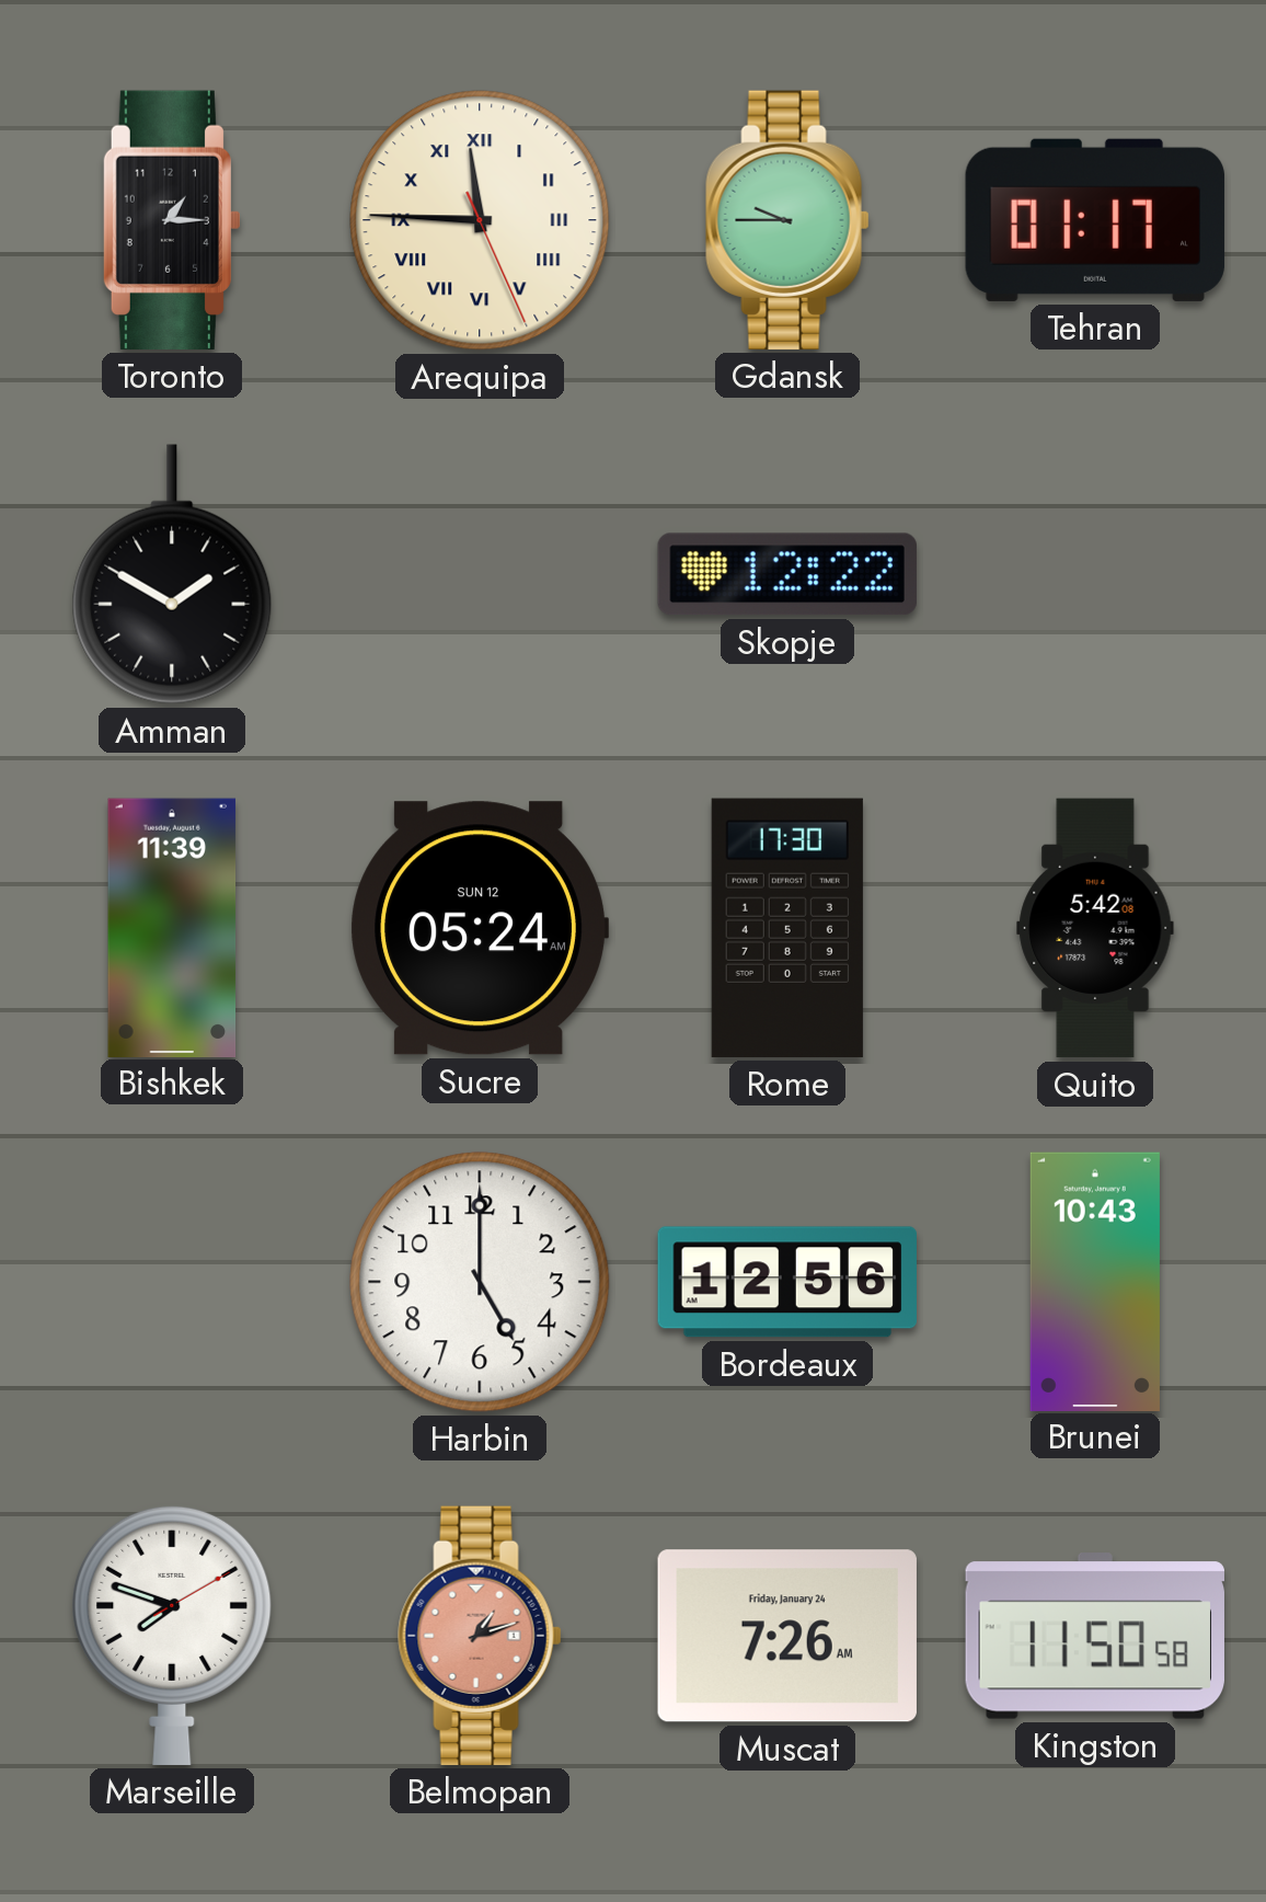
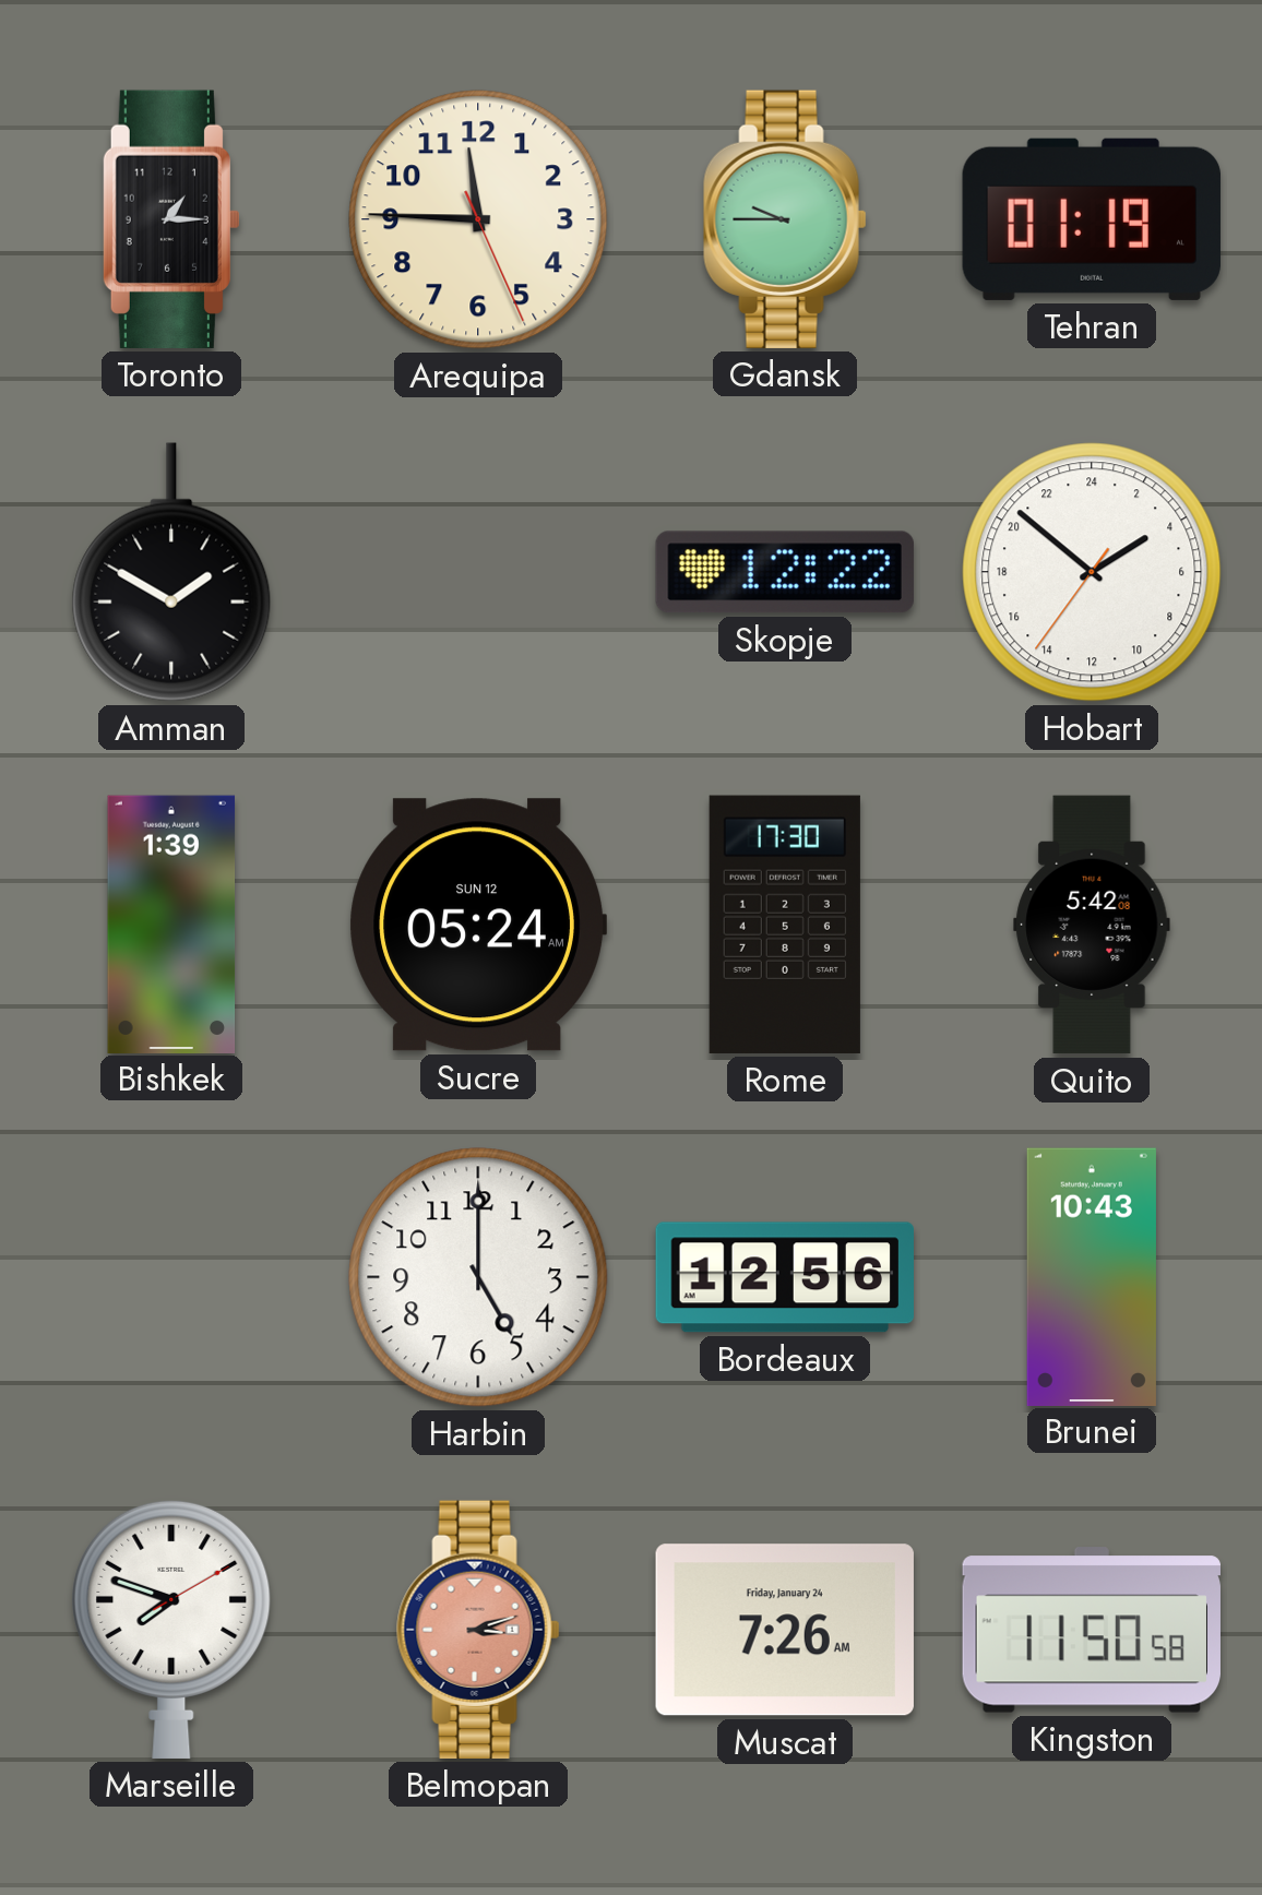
Arequipa numerals: Roman -> Arabic (478, 219)
Tehran: 01:17 -> 01:19 (1092, 219)
Hobart: none -> 3:51 (1092, 572)
Bishkek: 11:39 -> 1:39 (171, 923)
Belmopan: 1:12 -> 3:12 (478, 1630)
